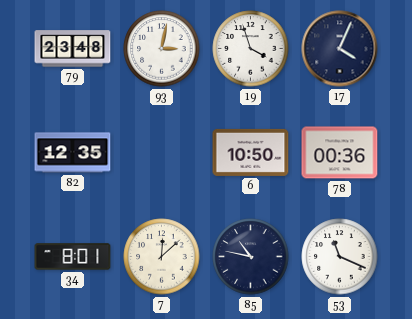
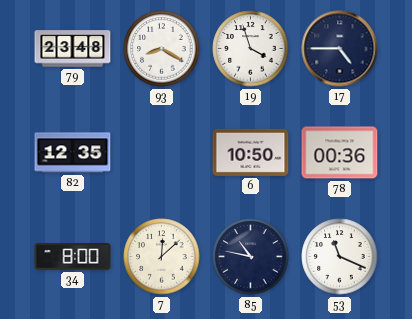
93: 3:02 -> 8:20 (162, 49)
17: 4:04 -> 4:45 (340, 49)
34: 8:01 -> 8:00 (73, 257)
